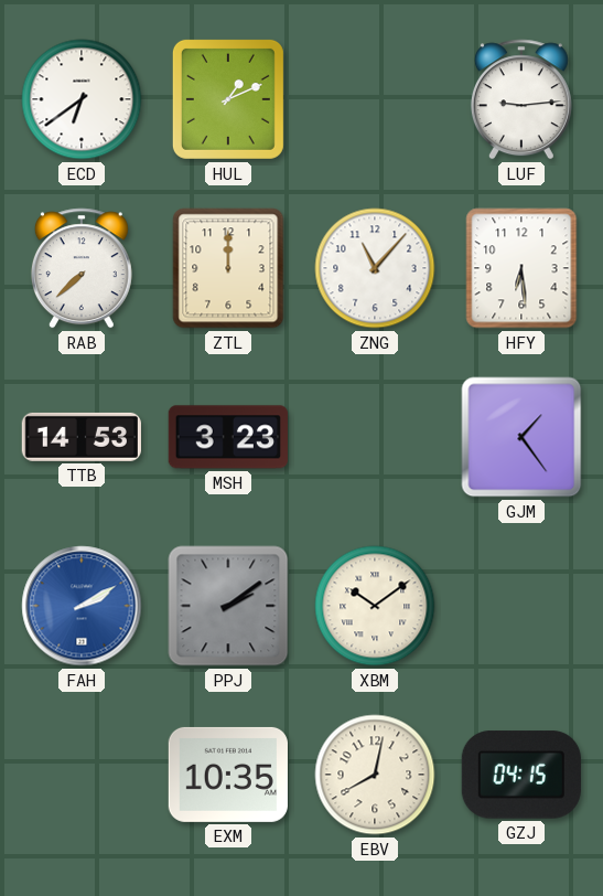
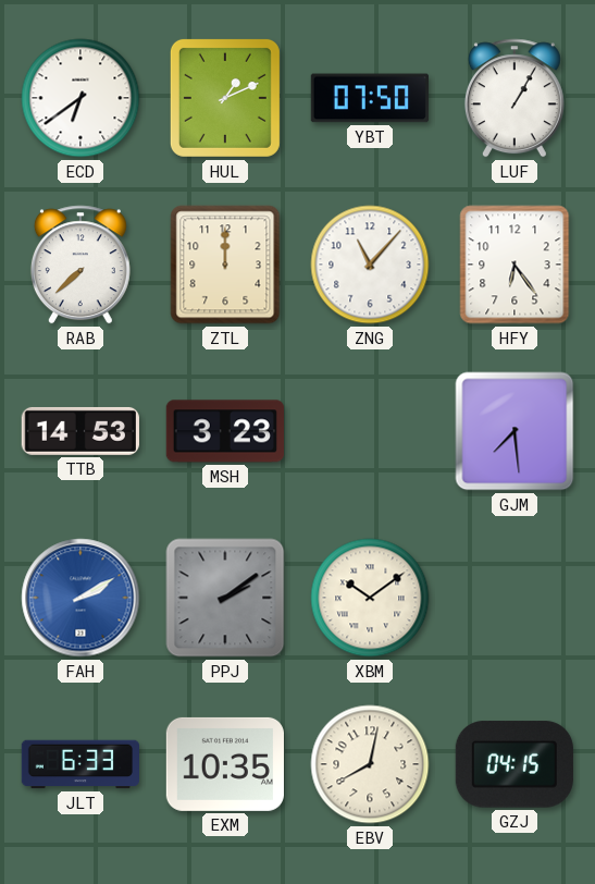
YBT: none -> 07:50 (370, 98)
LUF: 9:14 -> 1:05 (515, 98)
HFY: 6:29 -> 6:24 (515, 265)
GJM: 1:24 -> 7:29 (515, 431)
JLT: none -> 6:33 (79, 764)
